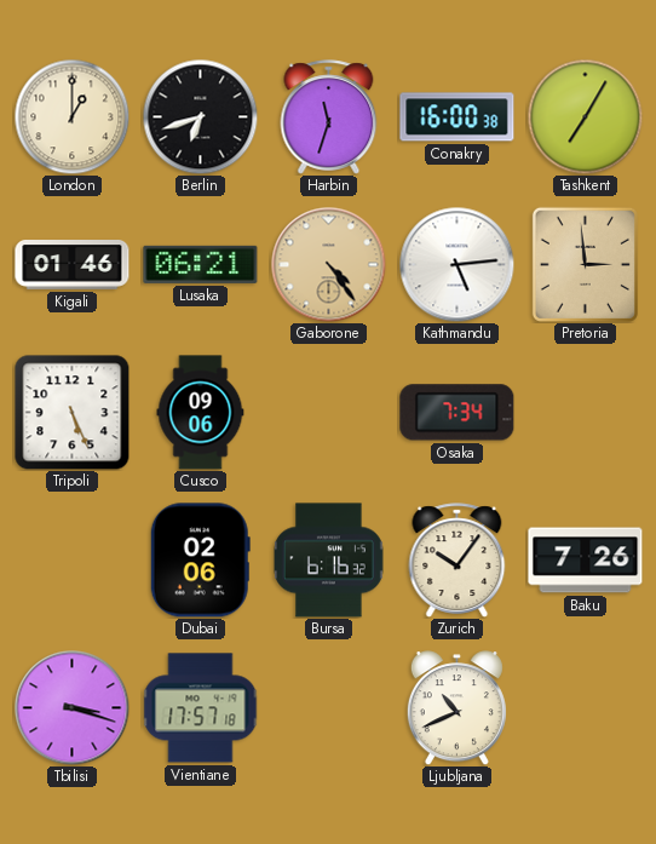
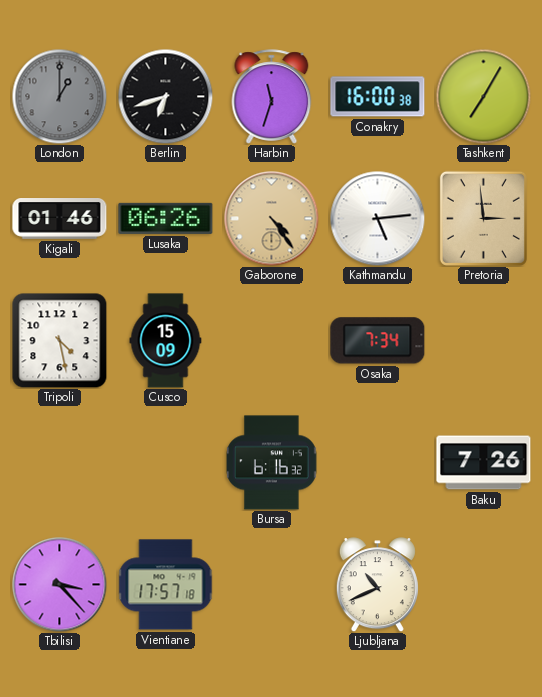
London dial: cream -> grey (59, 96)
Lusaka: 06:21 -> 06:26 (166, 218)
Tripoli: 5:26 -> 4:28 (60, 341)
Cusco: 09:06 -> 15:09 (166, 341)
Dubai: 02:06 -> none (200, 561)
Zurich: 10:06 -> none (458, 561)
Tbilisi: 3:18 -> 3:23 (59, 584)
